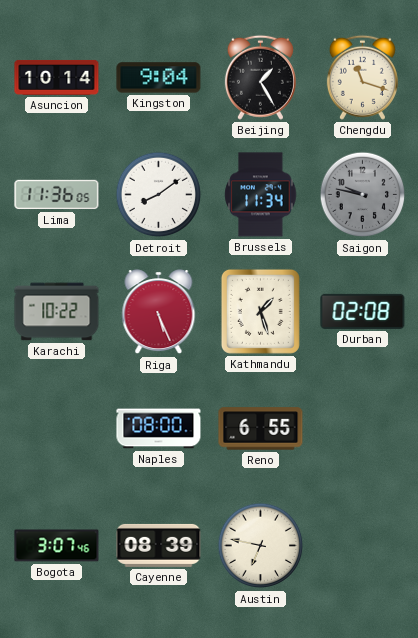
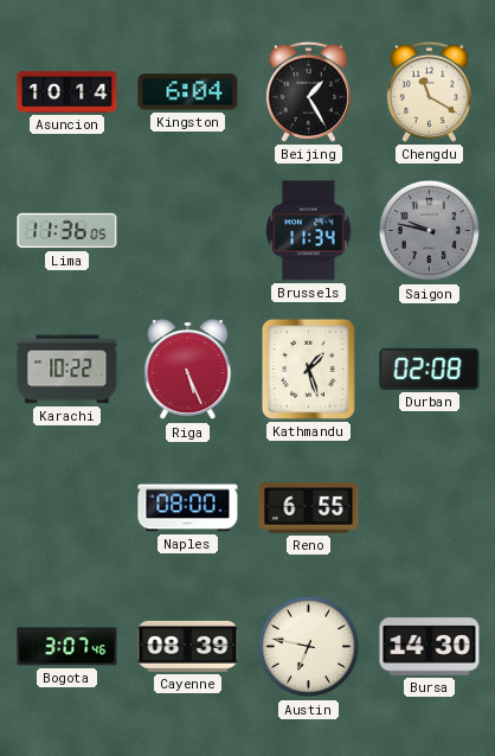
Kingston: 9:04 -> 6:04 (188, 92)
Chengdu: 11:18 -> 11:20 (429, 91)
Detroit: 8:09 -> none (159, 195)
Bursa: none -> 14:30 (430, 647)
